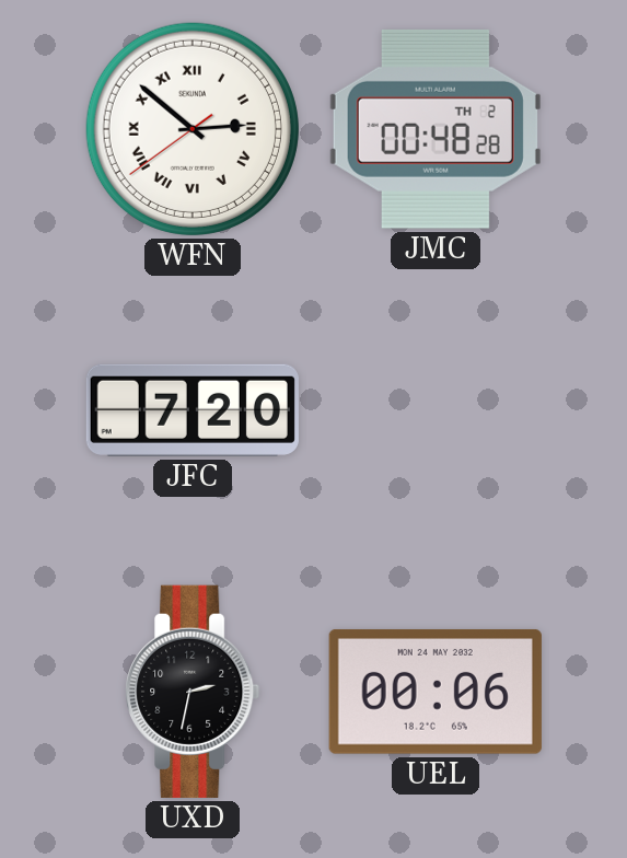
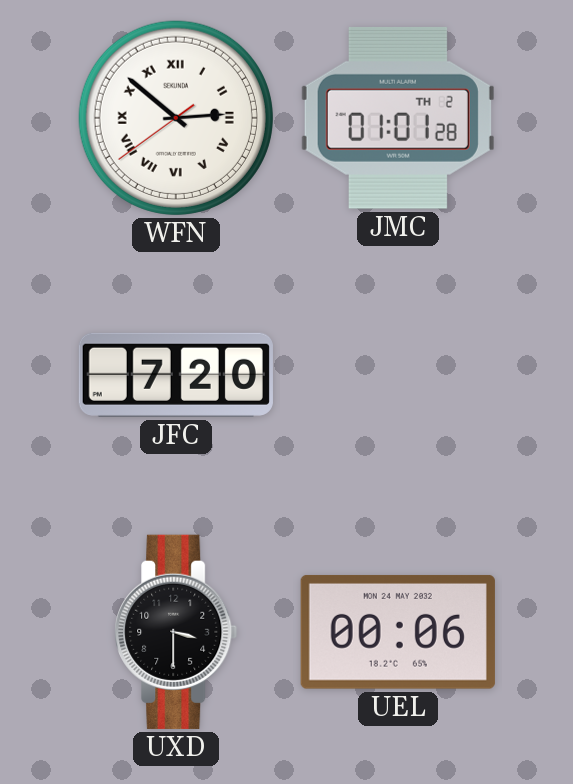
JMC: 00:48 -> 01:01 (398, 118)
UXD: 2:32 -> 3:30 (176, 632)
